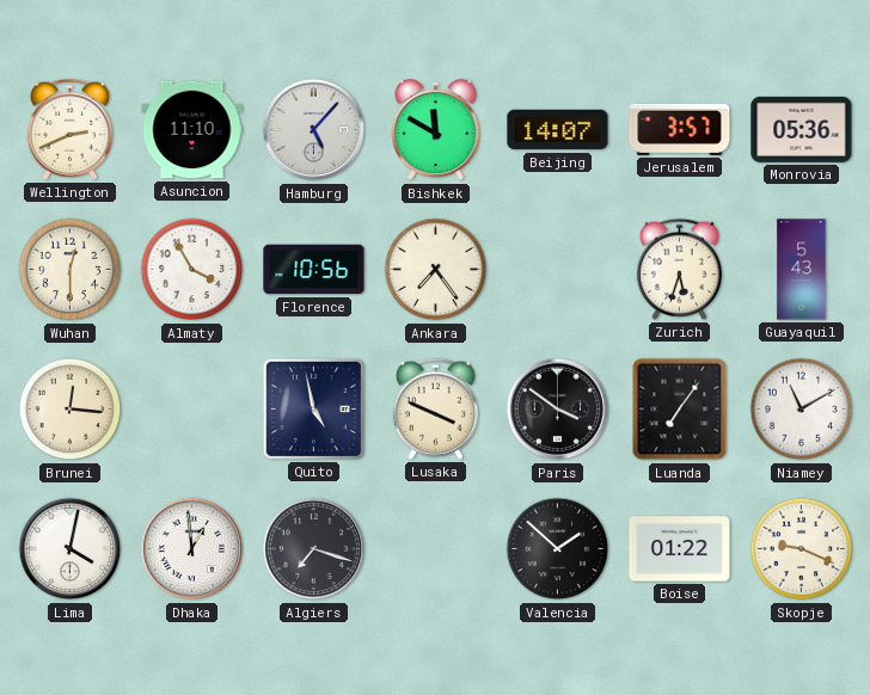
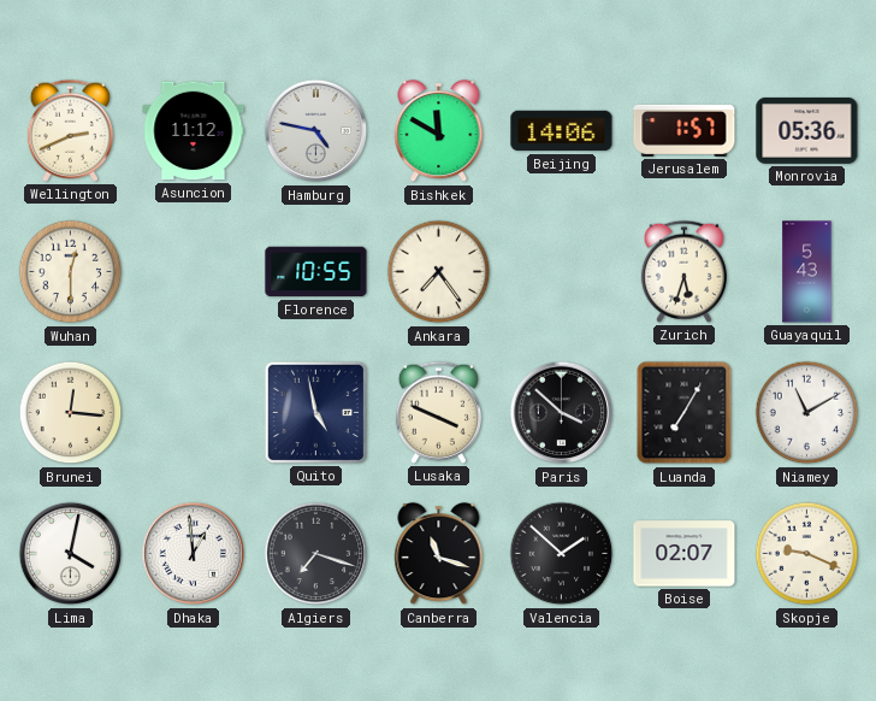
Asuncion: 11:10 -> 11:12 (194, 131)
Hamburg: 5:07 -> 4:47 (316, 131)
Beijing: 14:07 -> 14:06 (562, 131)
Jerusalem: 3:57 -> 1:57 (685, 130)
Almaty: 3:55 -> none (192, 270)
Florence: 10:56 -> 10:55 (316, 272)
Paris: 3:51 -> 3:52 (562, 413)
Luanda: 7:06 -> 7:05 (685, 413)
Canberra: none -> 11:18 (439, 554)
Boise: 01:22 -> 02:07 (685, 554)
